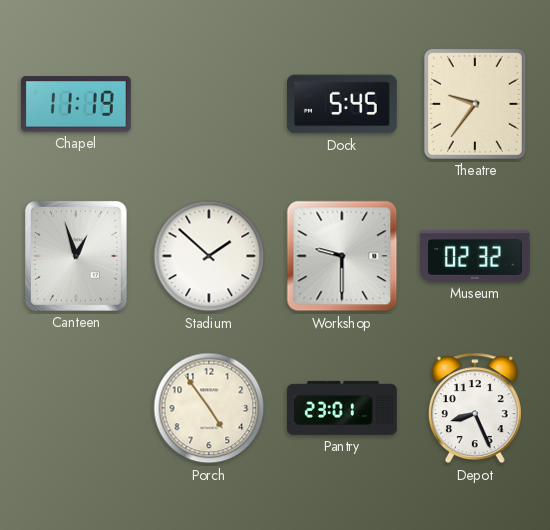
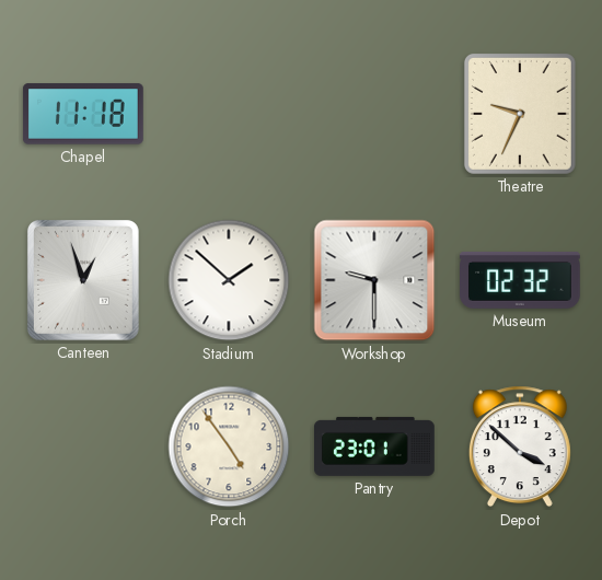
Chapel: 11:19 -> 11:18 (83, 114)
Dock: 5:45 -> none (343, 104)
Theatre: 9:36 -> 9:34 (520, 114)
Depot: 8:26 -> 3:52 (520, 446)
